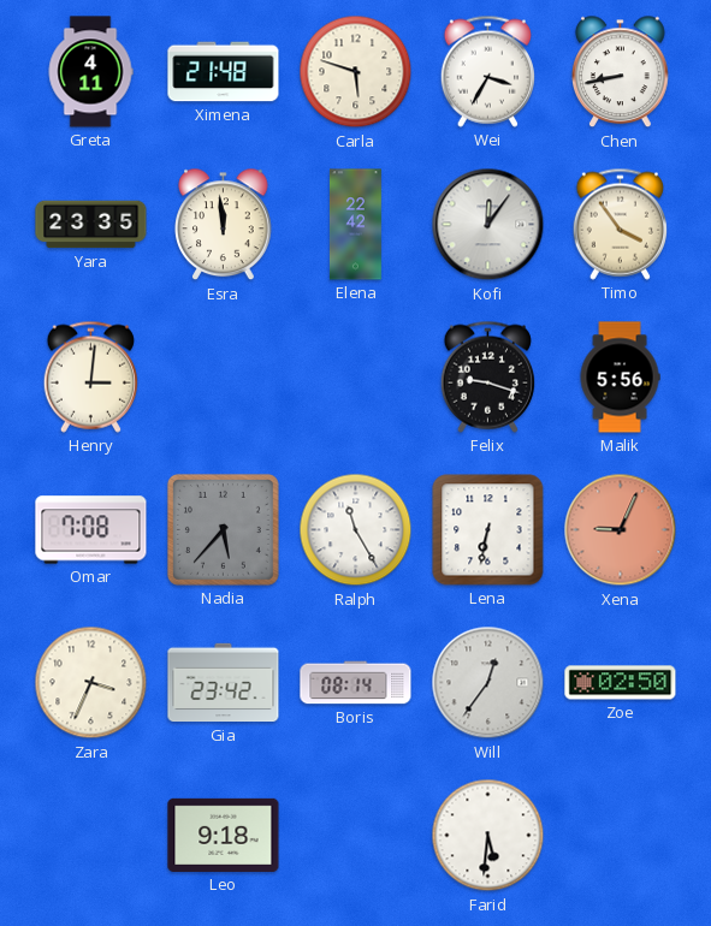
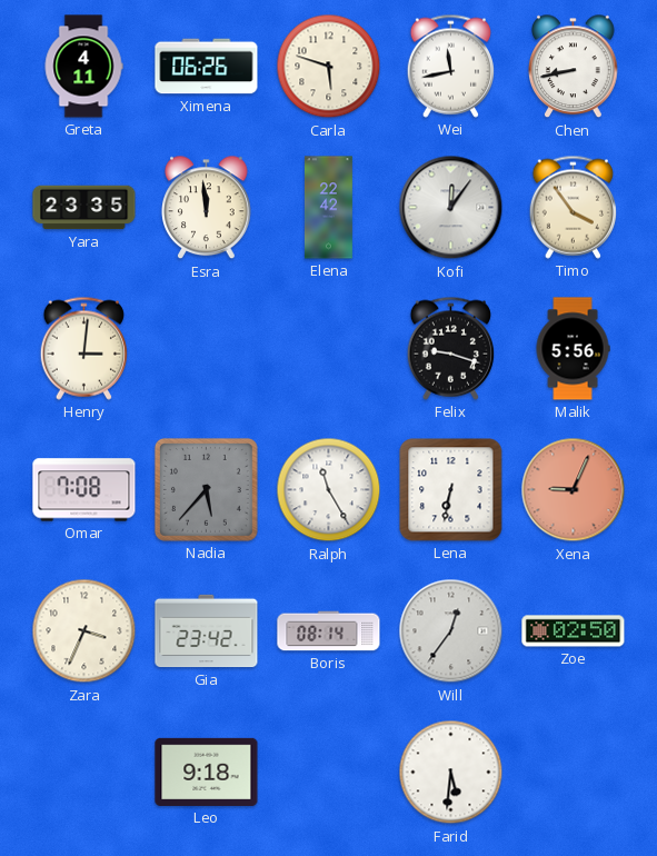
Ximena: 21:48 -> 06:26 (207, 67)
Wei: 3:35 -> 11:43 (450, 66)
